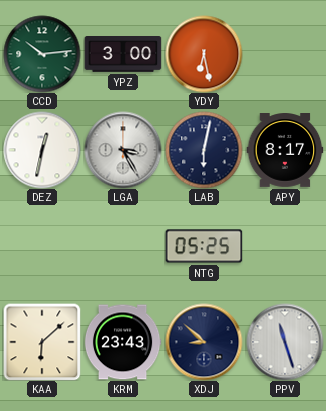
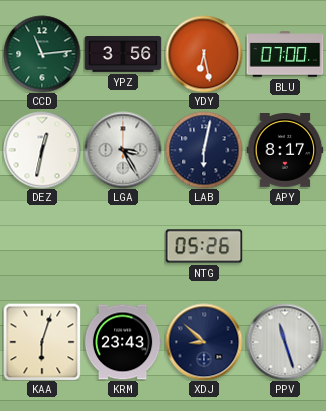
CCD: 10:14 -> 11:14 (42, 54)
YPZ: 3:00 -> 3:56 (123, 55)
BLU: none -> 07:00 (285, 54)
NTG: 05:25 -> 05:26 (204, 246)
KAA: 6:08 -> 6:03 (42, 342)
